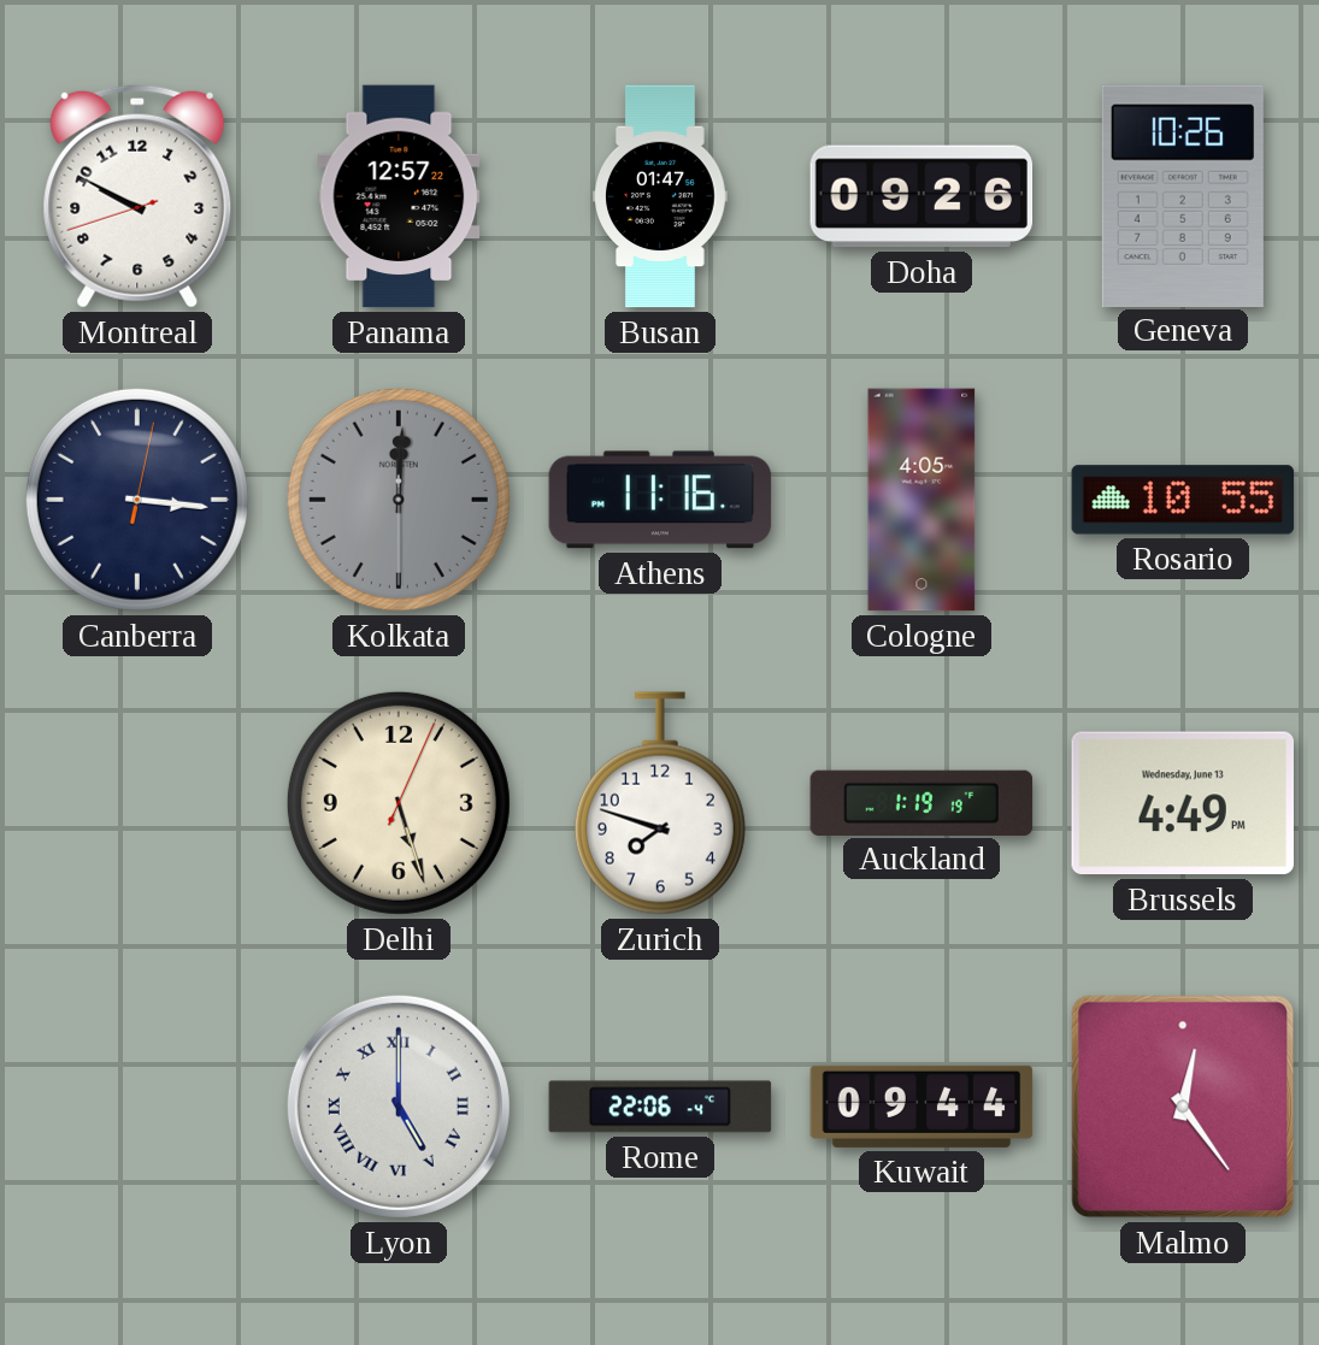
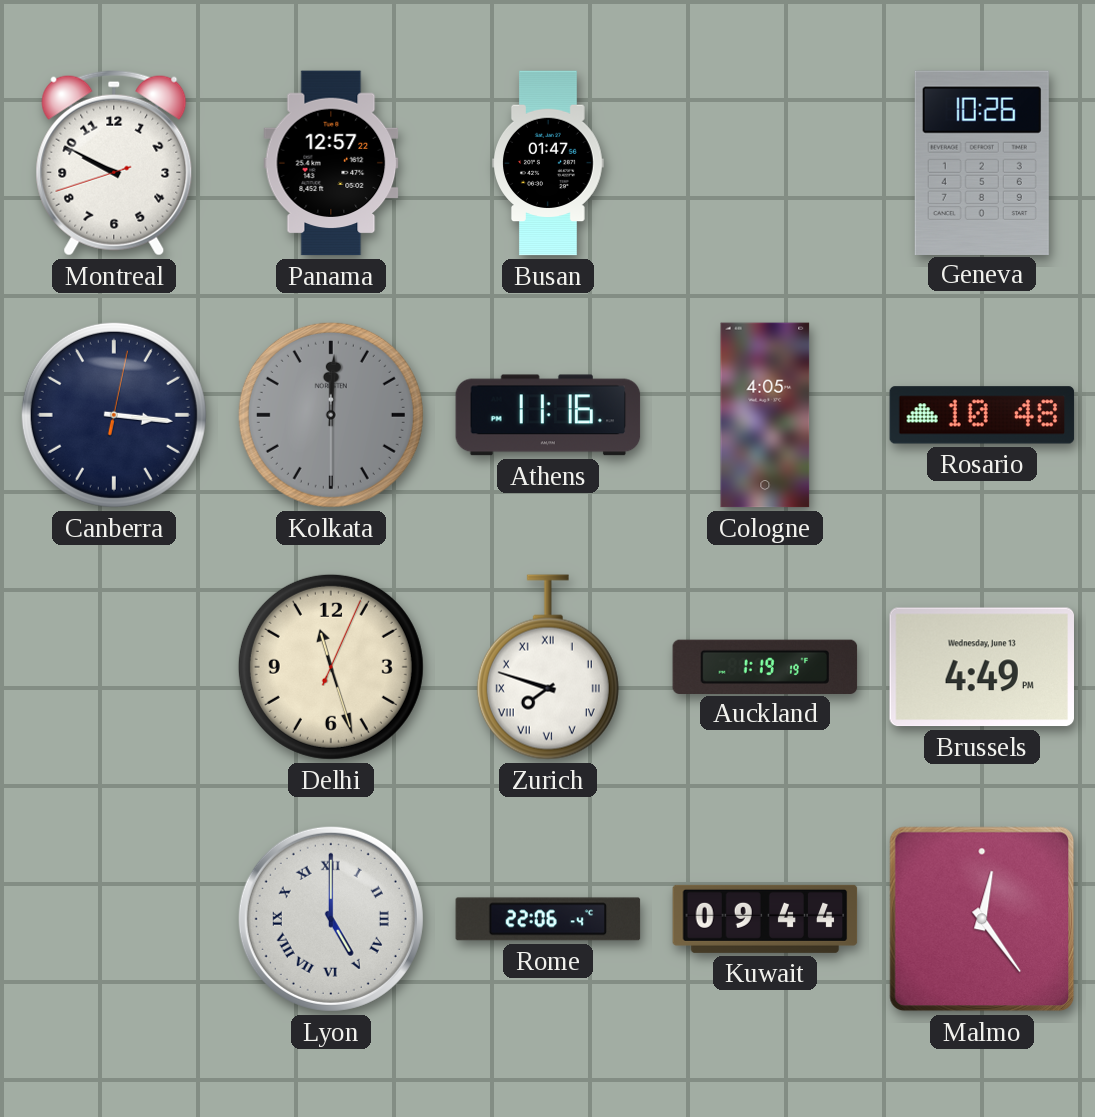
Doha: 09:26 -> none (921, 196)
Rosario: 10:55 -> 10:48 (982, 415)
Delhi: 5:27 -> 11:27 (331, 667)
Zurich numerals: Arabic -> Roman (548, 667)
